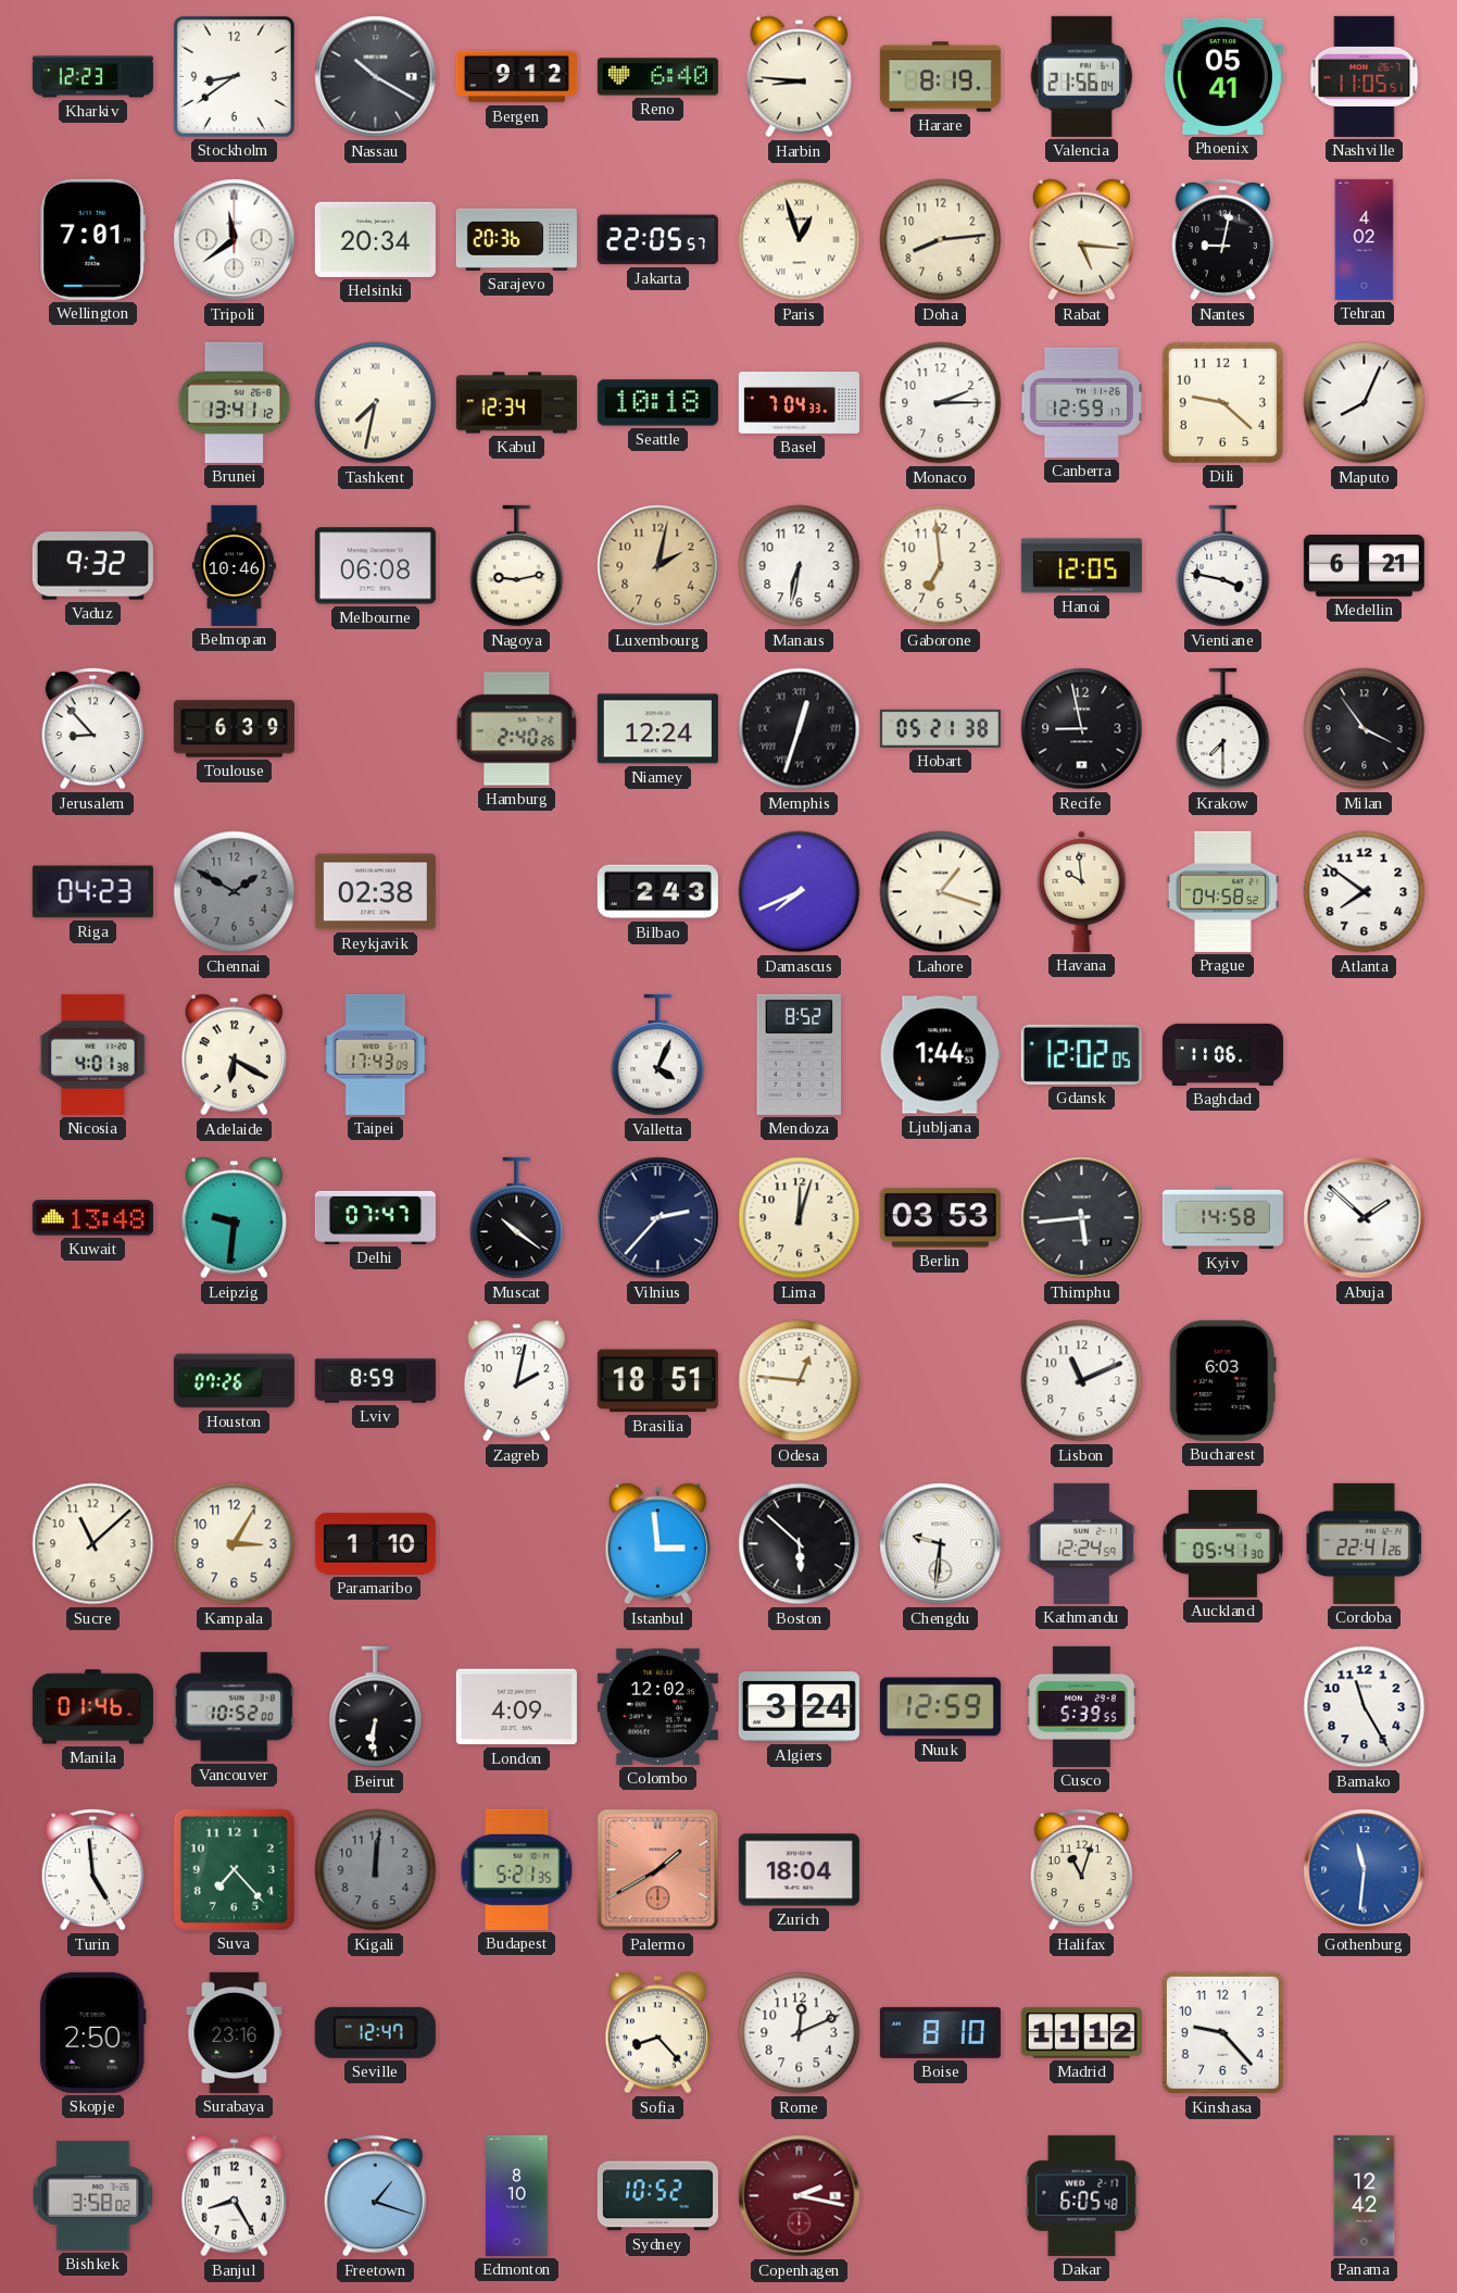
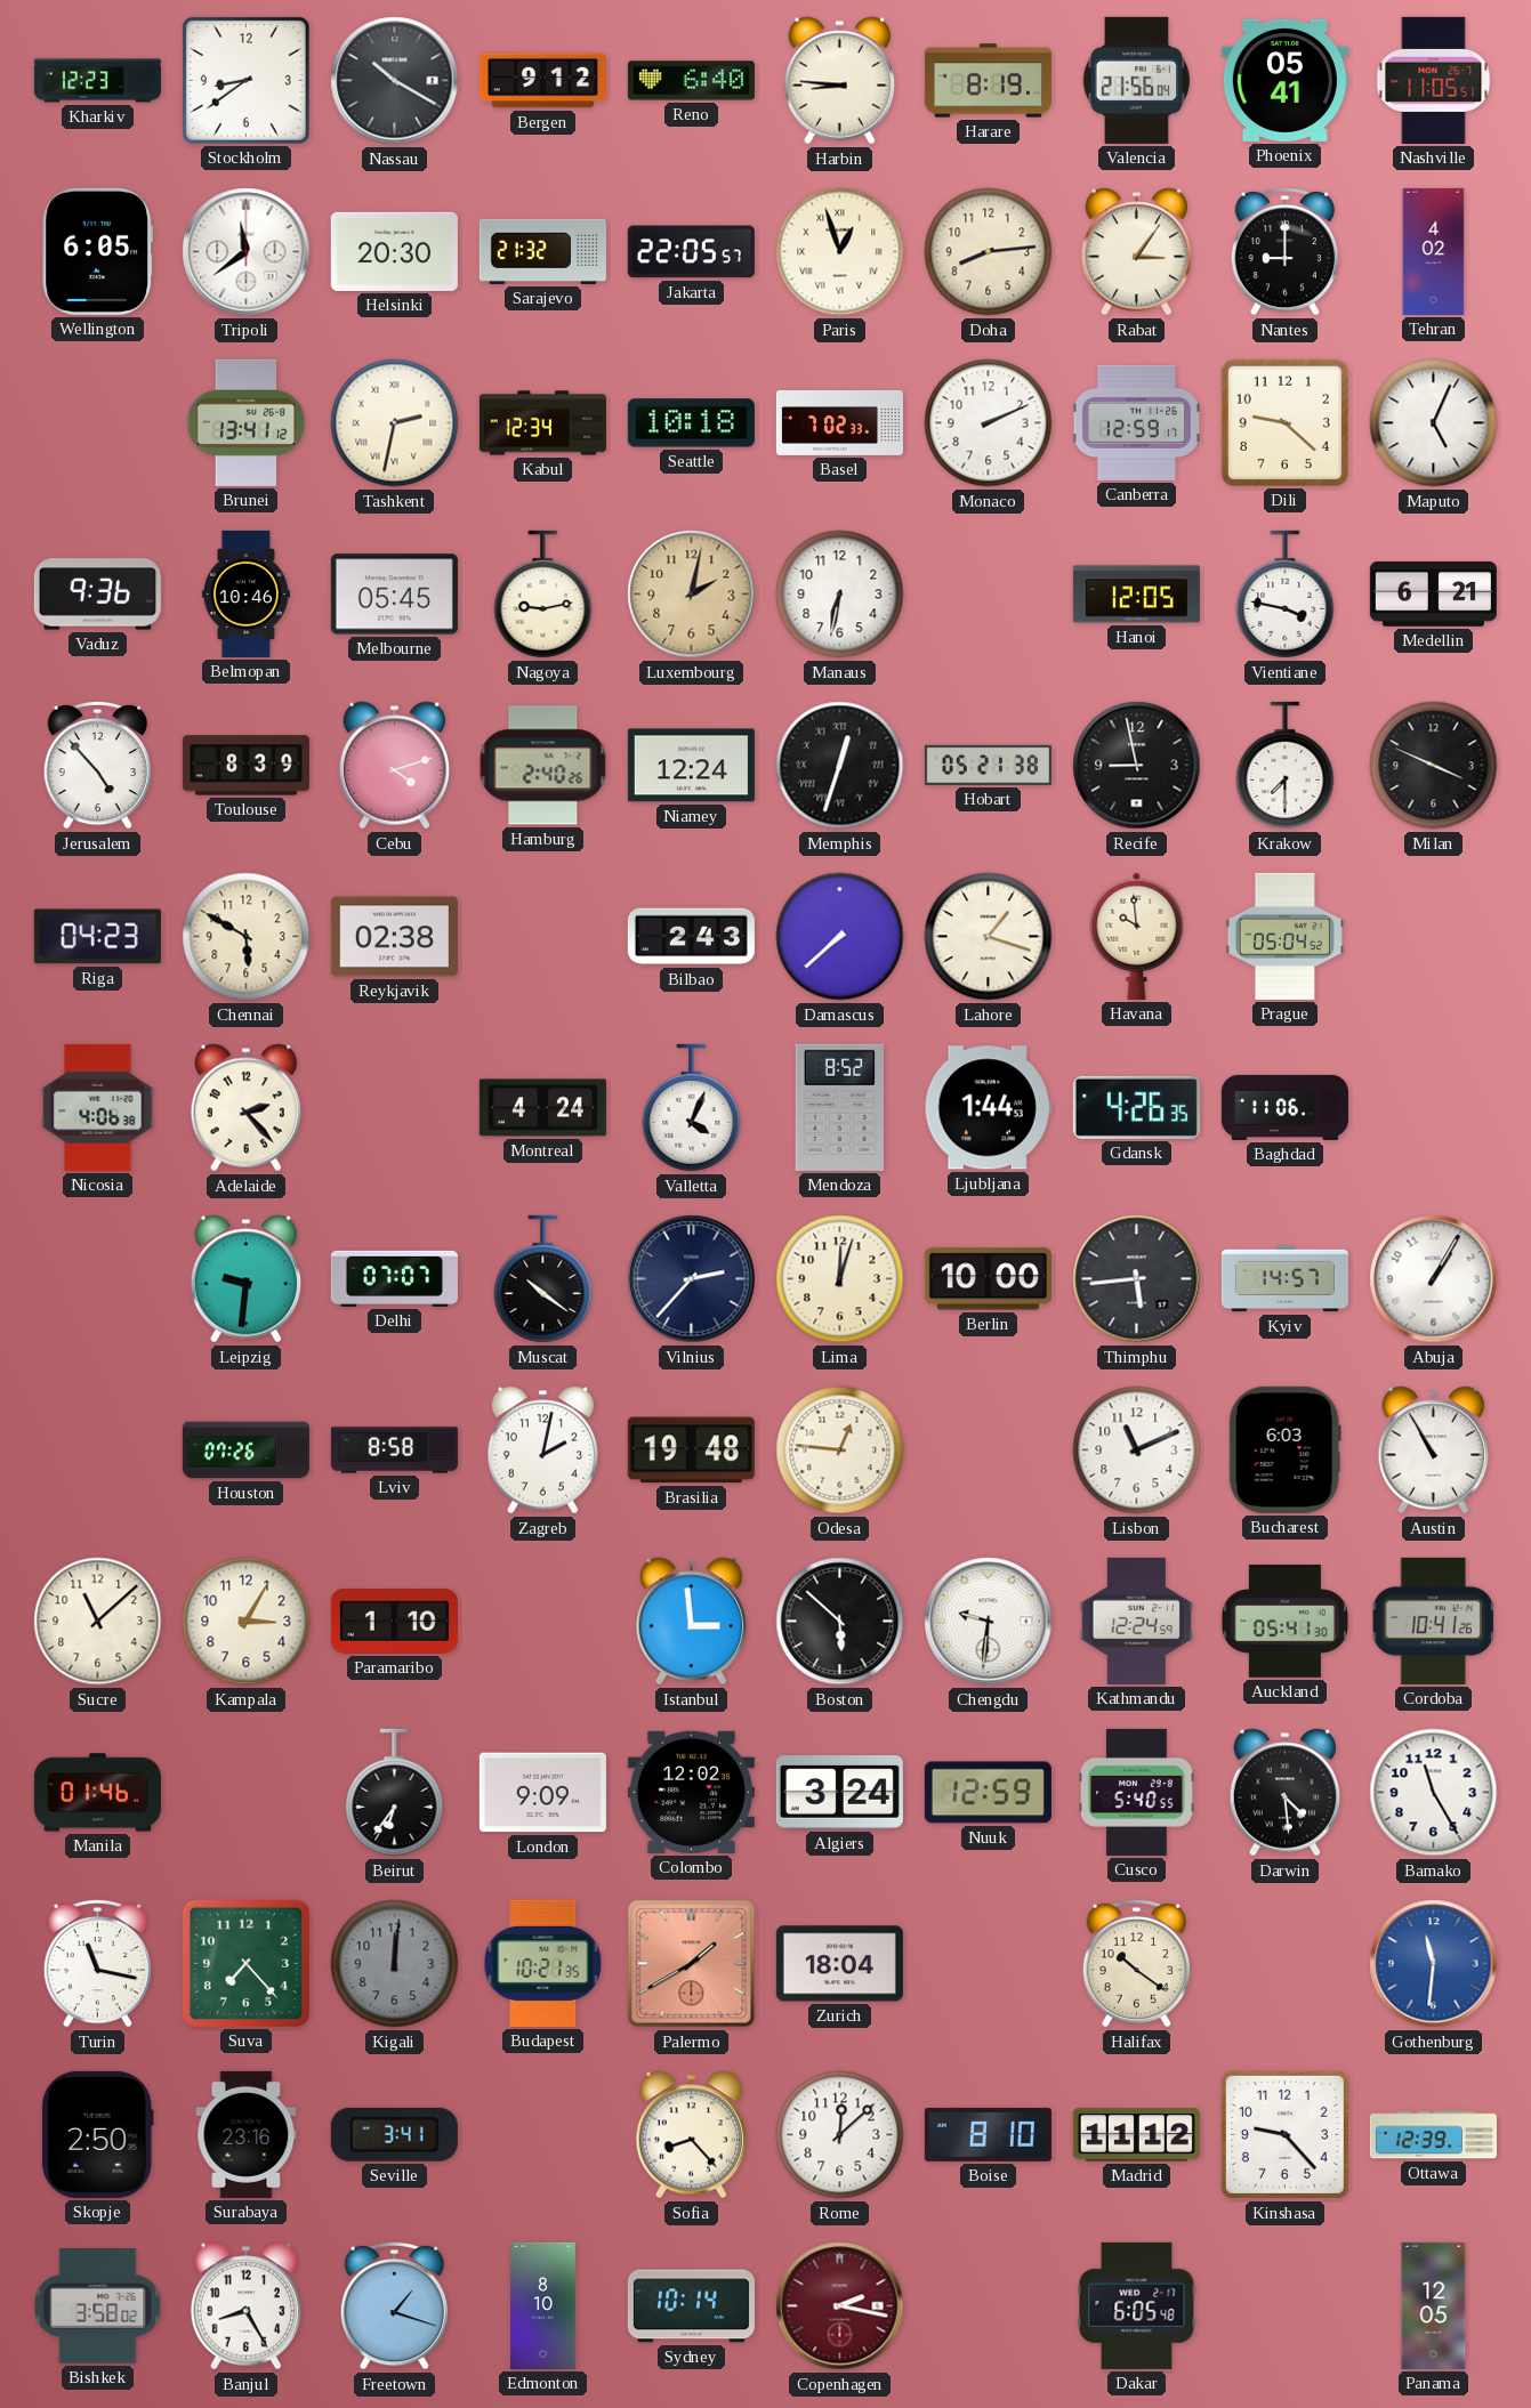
Wellington: 7:01 -> 6:05 (98, 251)
Helsinki: 20:34 -> 20:30 (394, 251)
Sarajevo: 20:36 -> 21:32 (542, 251)
Rabat: 5:16 -> 3:06 (1136, 252)
Nantes: 9:02 -> 9:00 (1286, 251)
Tashkent: 7:32 -> 2:32 (395, 423)
Basel: 7:04 -> 7:02 (839, 422)
Monaco: 2:15 -> 2:11 (989, 423)
Maputo: 8:04 -> 5:04 (1434, 423)
Vaduz: 9:32 -> 9:36 (97, 595)
Melbourne: 06:08 -> 05:45 (394, 595)
Gaborone: 6:59 -> none (941, 566)
Jerusalem: 8:53 -> 4:53 (98, 765)
Toulouse: 6:39 -> 8:39 (245, 766)
Cebu: none -> 4:12 (394, 766)
Milan: 3:54 -> 3:49 (1434, 766)
Chennai: 1:50 -> 5:50 (247, 937)
Chennai dial: grey -> cream (247, 937)
Damascus: 7:41 -> 7:38 (840, 937)
Prague: 04:58 -> 05:04 (1284, 936)
Atlanta: 7:51 -> none (1365, 892)
Nicosia: 4:01 -> 4:06 (98, 1107)
Adelaide: 6:20 -> 2:23 (245, 1108)
Taipei: 17:43 -> none (376, 1054)
Montreal: none -> 4:24 (542, 1108)
Gdansk: 12:02 -> 4:26 (1136, 1107)
Kuwait: 13:48 -> none (92, 1218)
Delhi: 07:47 -> 07:07 (394, 1278)
Berlin: 03:53 -> 10:00 (988, 1279)
Kyiv: 14:58 -> 14:57 (1284, 1279)
Abuja: 1:52 -> 1:05 (1434, 1279)
Lviv: 8:59 -> 8:58 (394, 1451)
Brasilia: 18:51 -> 19:48 (691, 1451)
Austin: none -> 10:55 (1433, 1451)
Cordoba: 22:41 -> 10:41 (1433, 1621)
Vancouver: 10:52 -> none (234, 1707)
Beirut: 6:31 -> 6:36 (395, 1793)
London: 4:09 -> 9:09 (542, 1793)
Cusco: 5:39 -> 5:40 (1137, 1792)
Darwin: none -> 4:29 (1284, 1793)
Turin: 4:59 -> 11:17 (98, 1963)
Budapest: 5:21 -> 10:21 (543, 1963)
Halifax: 11:03 -> 10:21 (1137, 1963)
Seville: 12:47 -> 3:41 (394, 2134)
Rome: 12:11 -> 12:08 (840, 2135)
Ottawa: none -> 12:39 (1433, 2135)
Sydney: 10:52 -> 10:14 (691, 2306)
Panama: 12:42 -> 12:05 (1434, 2305)
